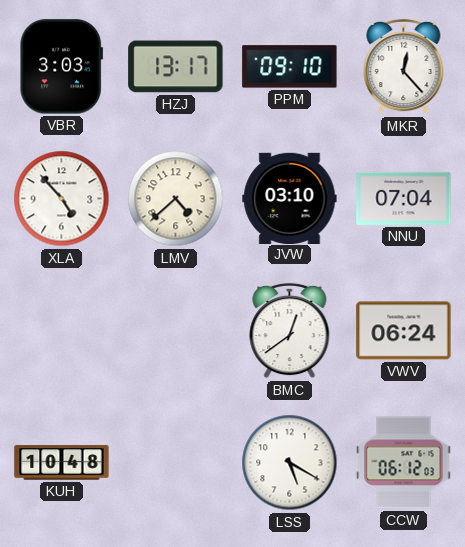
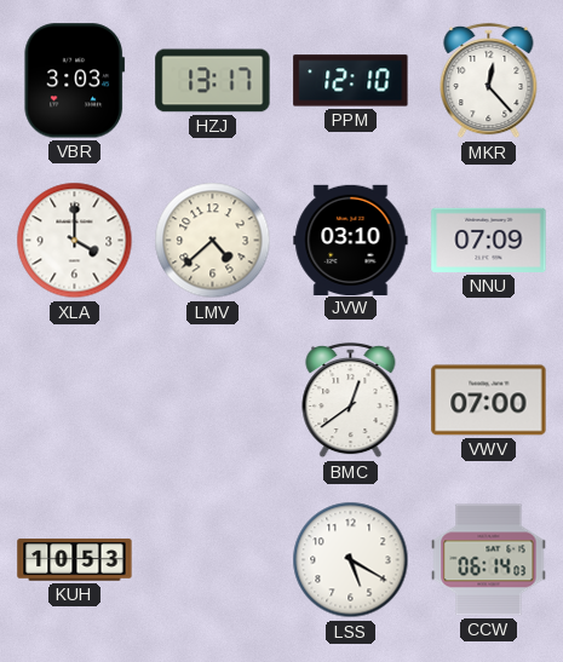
PPM: 09:10 -> 12:10 (351, 81)
XLA: 4:53 -> 4:00 (75, 241)
NNU: 07:04 -> 07:09 (489, 240)
VWV: 06:24 -> 07:00 (489, 401)
KUH: 10:48 -> 10:53 (75, 560)
CCW: 06:12 -> 06:14 (489, 560)
